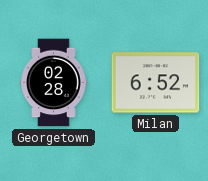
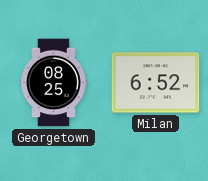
Georgetown: 02:28 -> 08:25 (54, 83)
